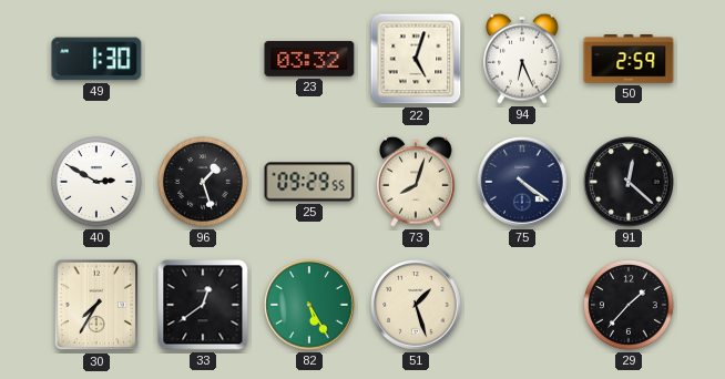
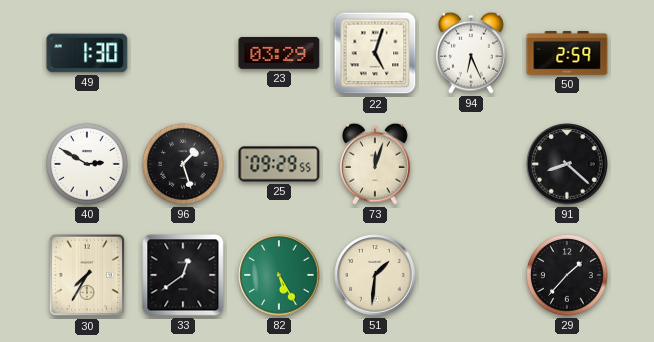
23: 03:32 -> 03:29 (279, 53)
73: 8:03 -> 12:03 (375, 164)
75: 4:21 -> none (522, 182)
91: 12:22 -> 8:22 (567, 164)
51: 1:27 -> 1:31 (375, 275)
